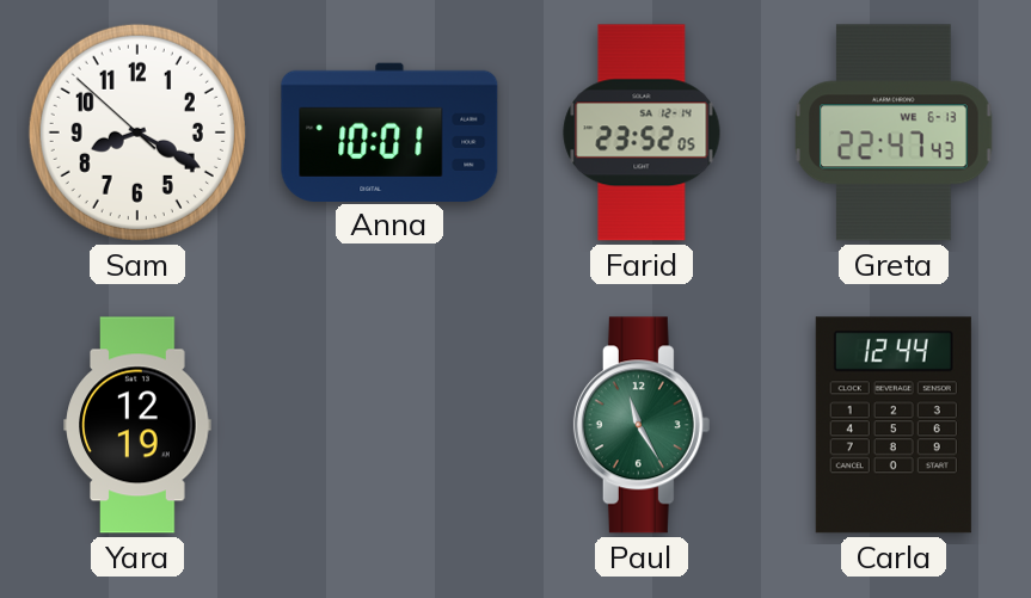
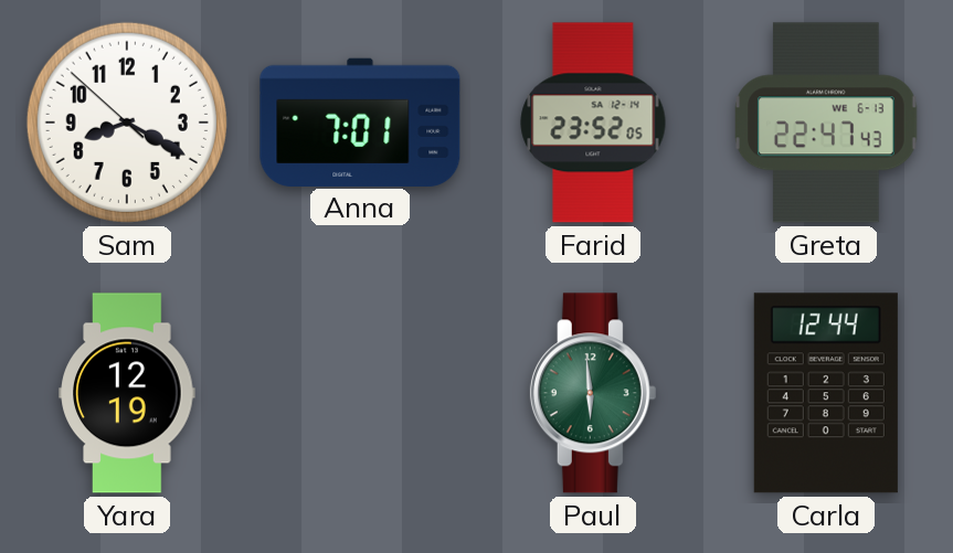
Anna: 10:01 -> 7:01 (360, 121)
Paul: 11:25 -> 5:59 (593, 393)
